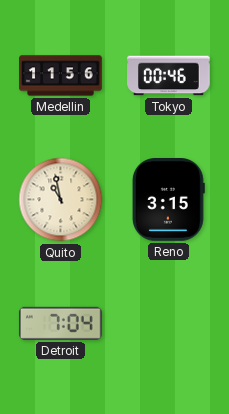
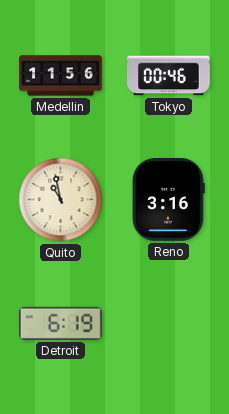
Reno: 3:15 -> 3:16 (168, 200)
Detroit: 7:04 -> 6:19 (61, 323)
